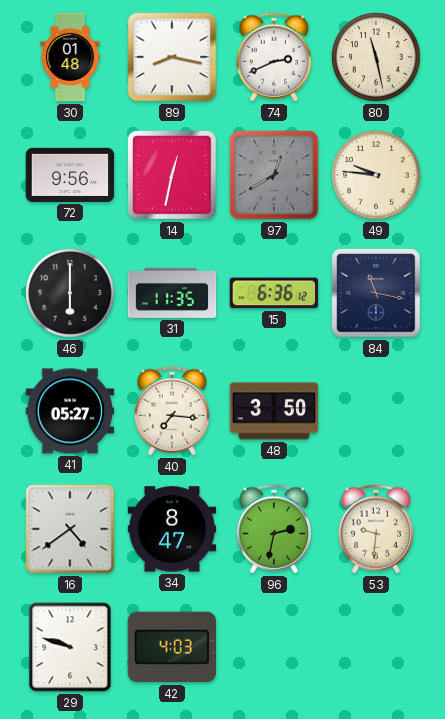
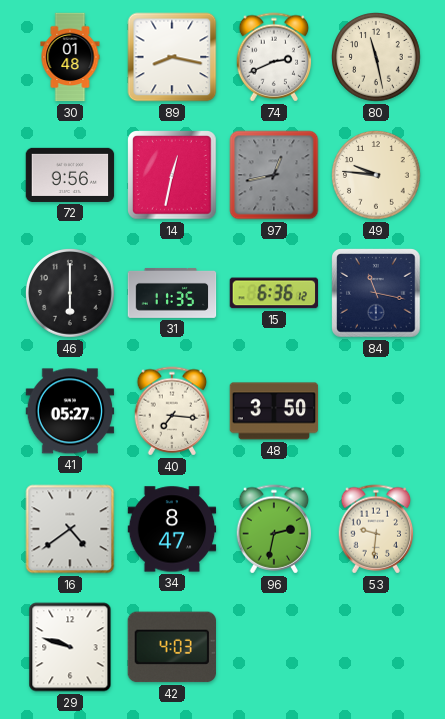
97: 12:40 -> 12:43 (274, 175)
